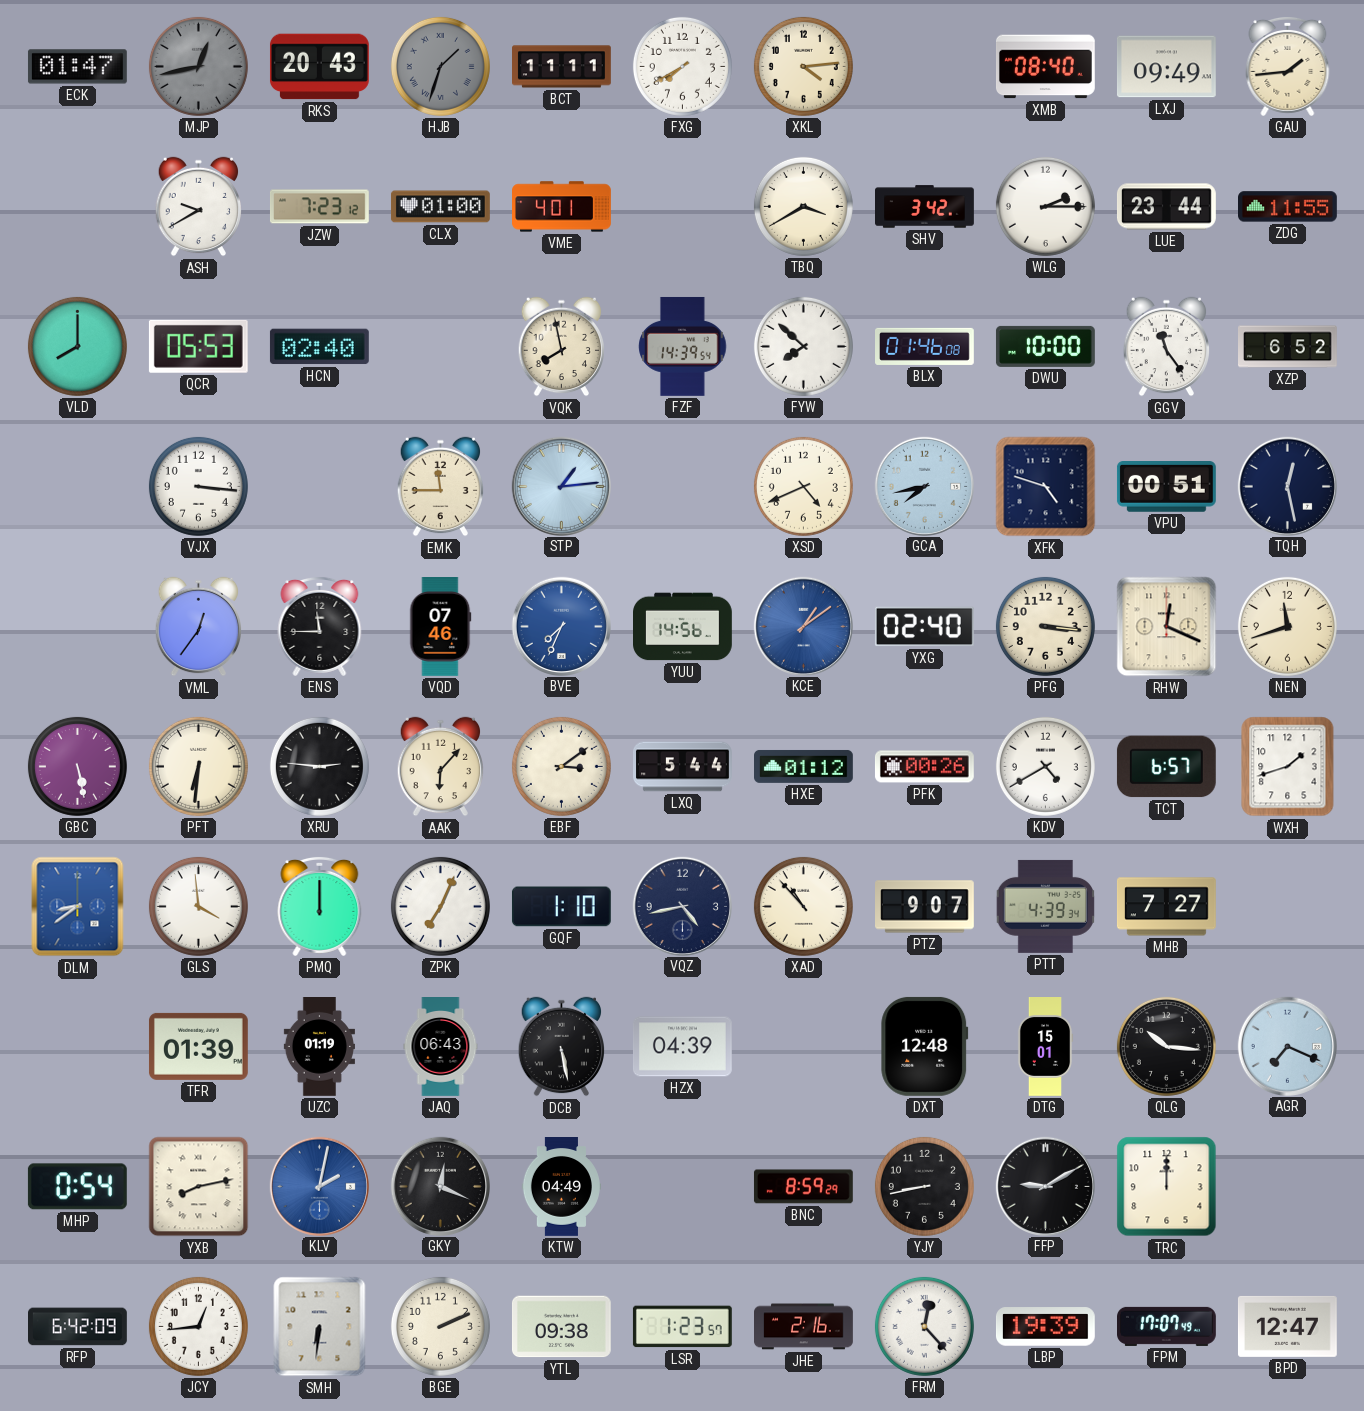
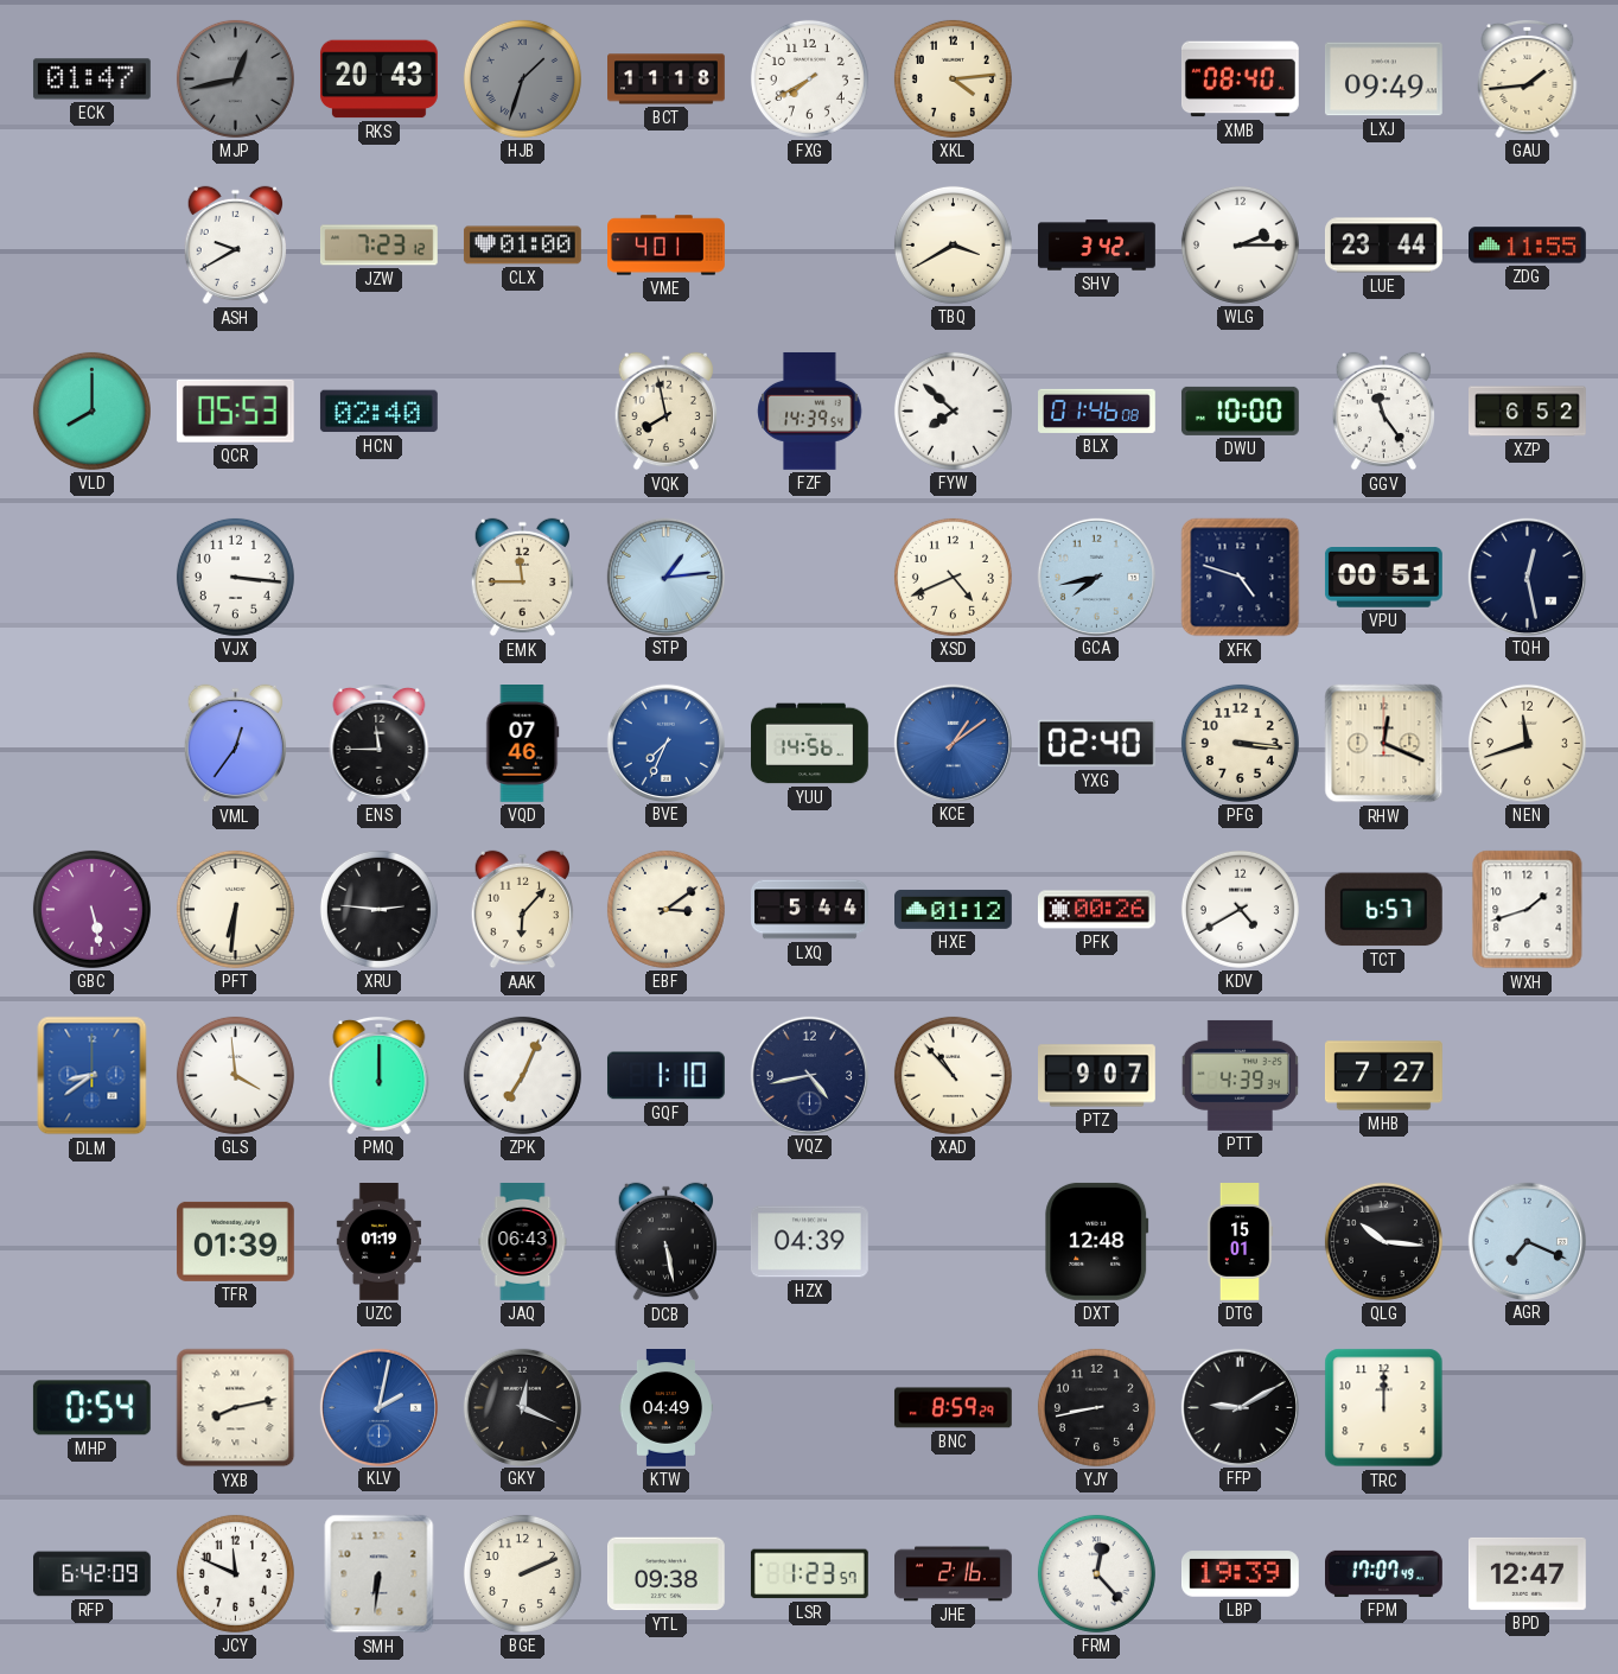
BCT: 11:11 -> 11:18 (667, 79)
JCY: 12:44 -> 11:49 (235, 1573)
